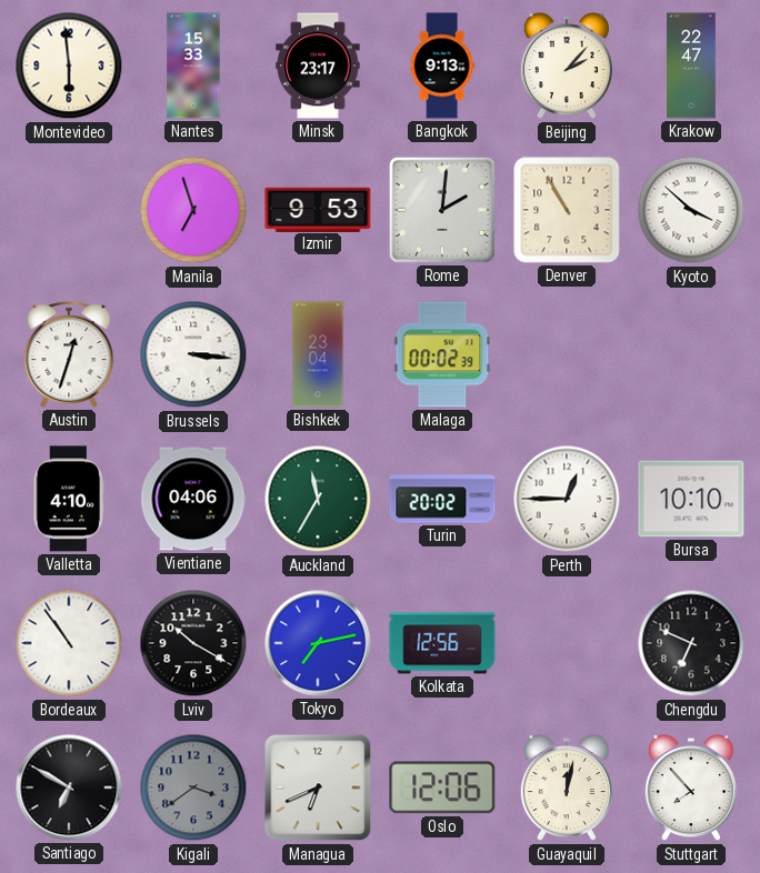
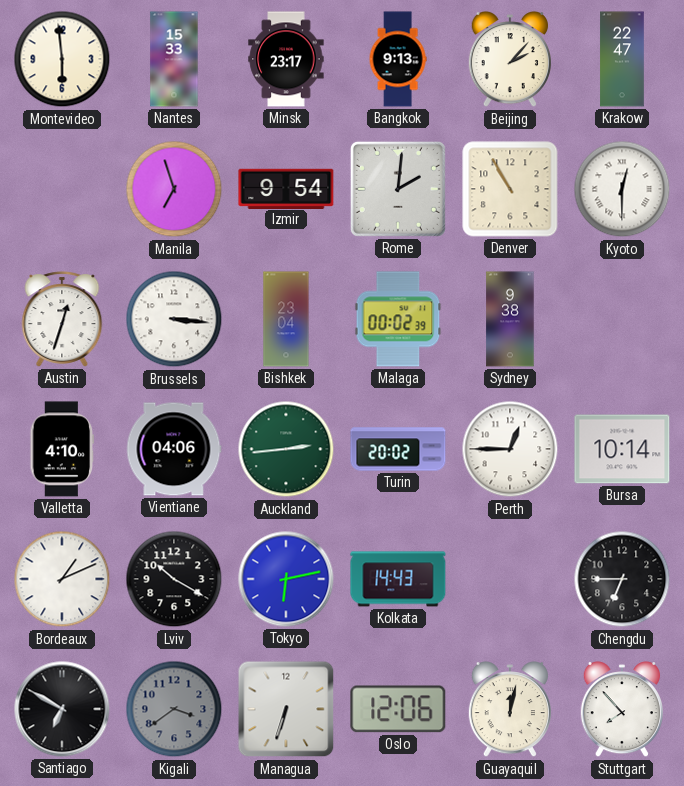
Izmir: 9:53 -> 9:54 (286, 188)
Kyoto: 3:52 -> 12:30 (622, 189)
Sydney: none -> 9:38 (510, 319)
Auckland: 11:35 -> 2:44 (286, 449)
Bursa: 10:10 -> 10:14 (622, 449)
Bordeaux: 10:54 -> 1:11 (62, 579)
Tokyo: 7:13 -> 6:13 (286, 579)
Kolkata: 12:56 -> 14:43 (398, 579)
Chengdu: 6:49 -> 6:45 (622, 579)
Managua: 6:41 -> 6:33 (286, 709)
